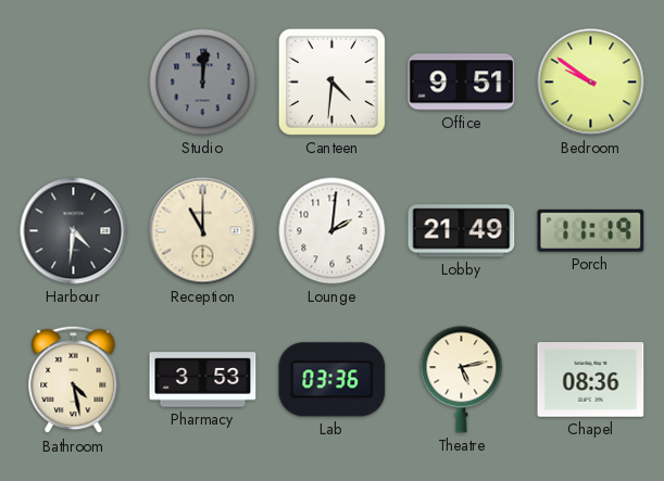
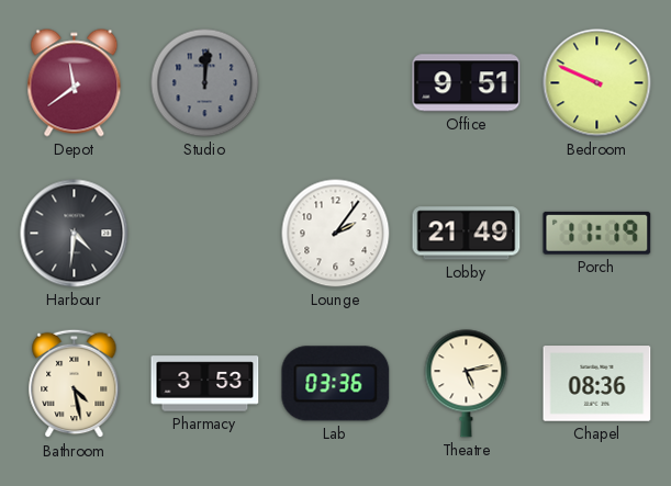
Depot: none -> 11:39 (75, 83)
Canteen: 4:31 -> none (331, 81)
Bedroom: 9:51 -> 9:49 (597, 83)
Reception: 11:00 -> none (203, 231)
Lounge: 2:01 -> 2:06 (336, 234)
